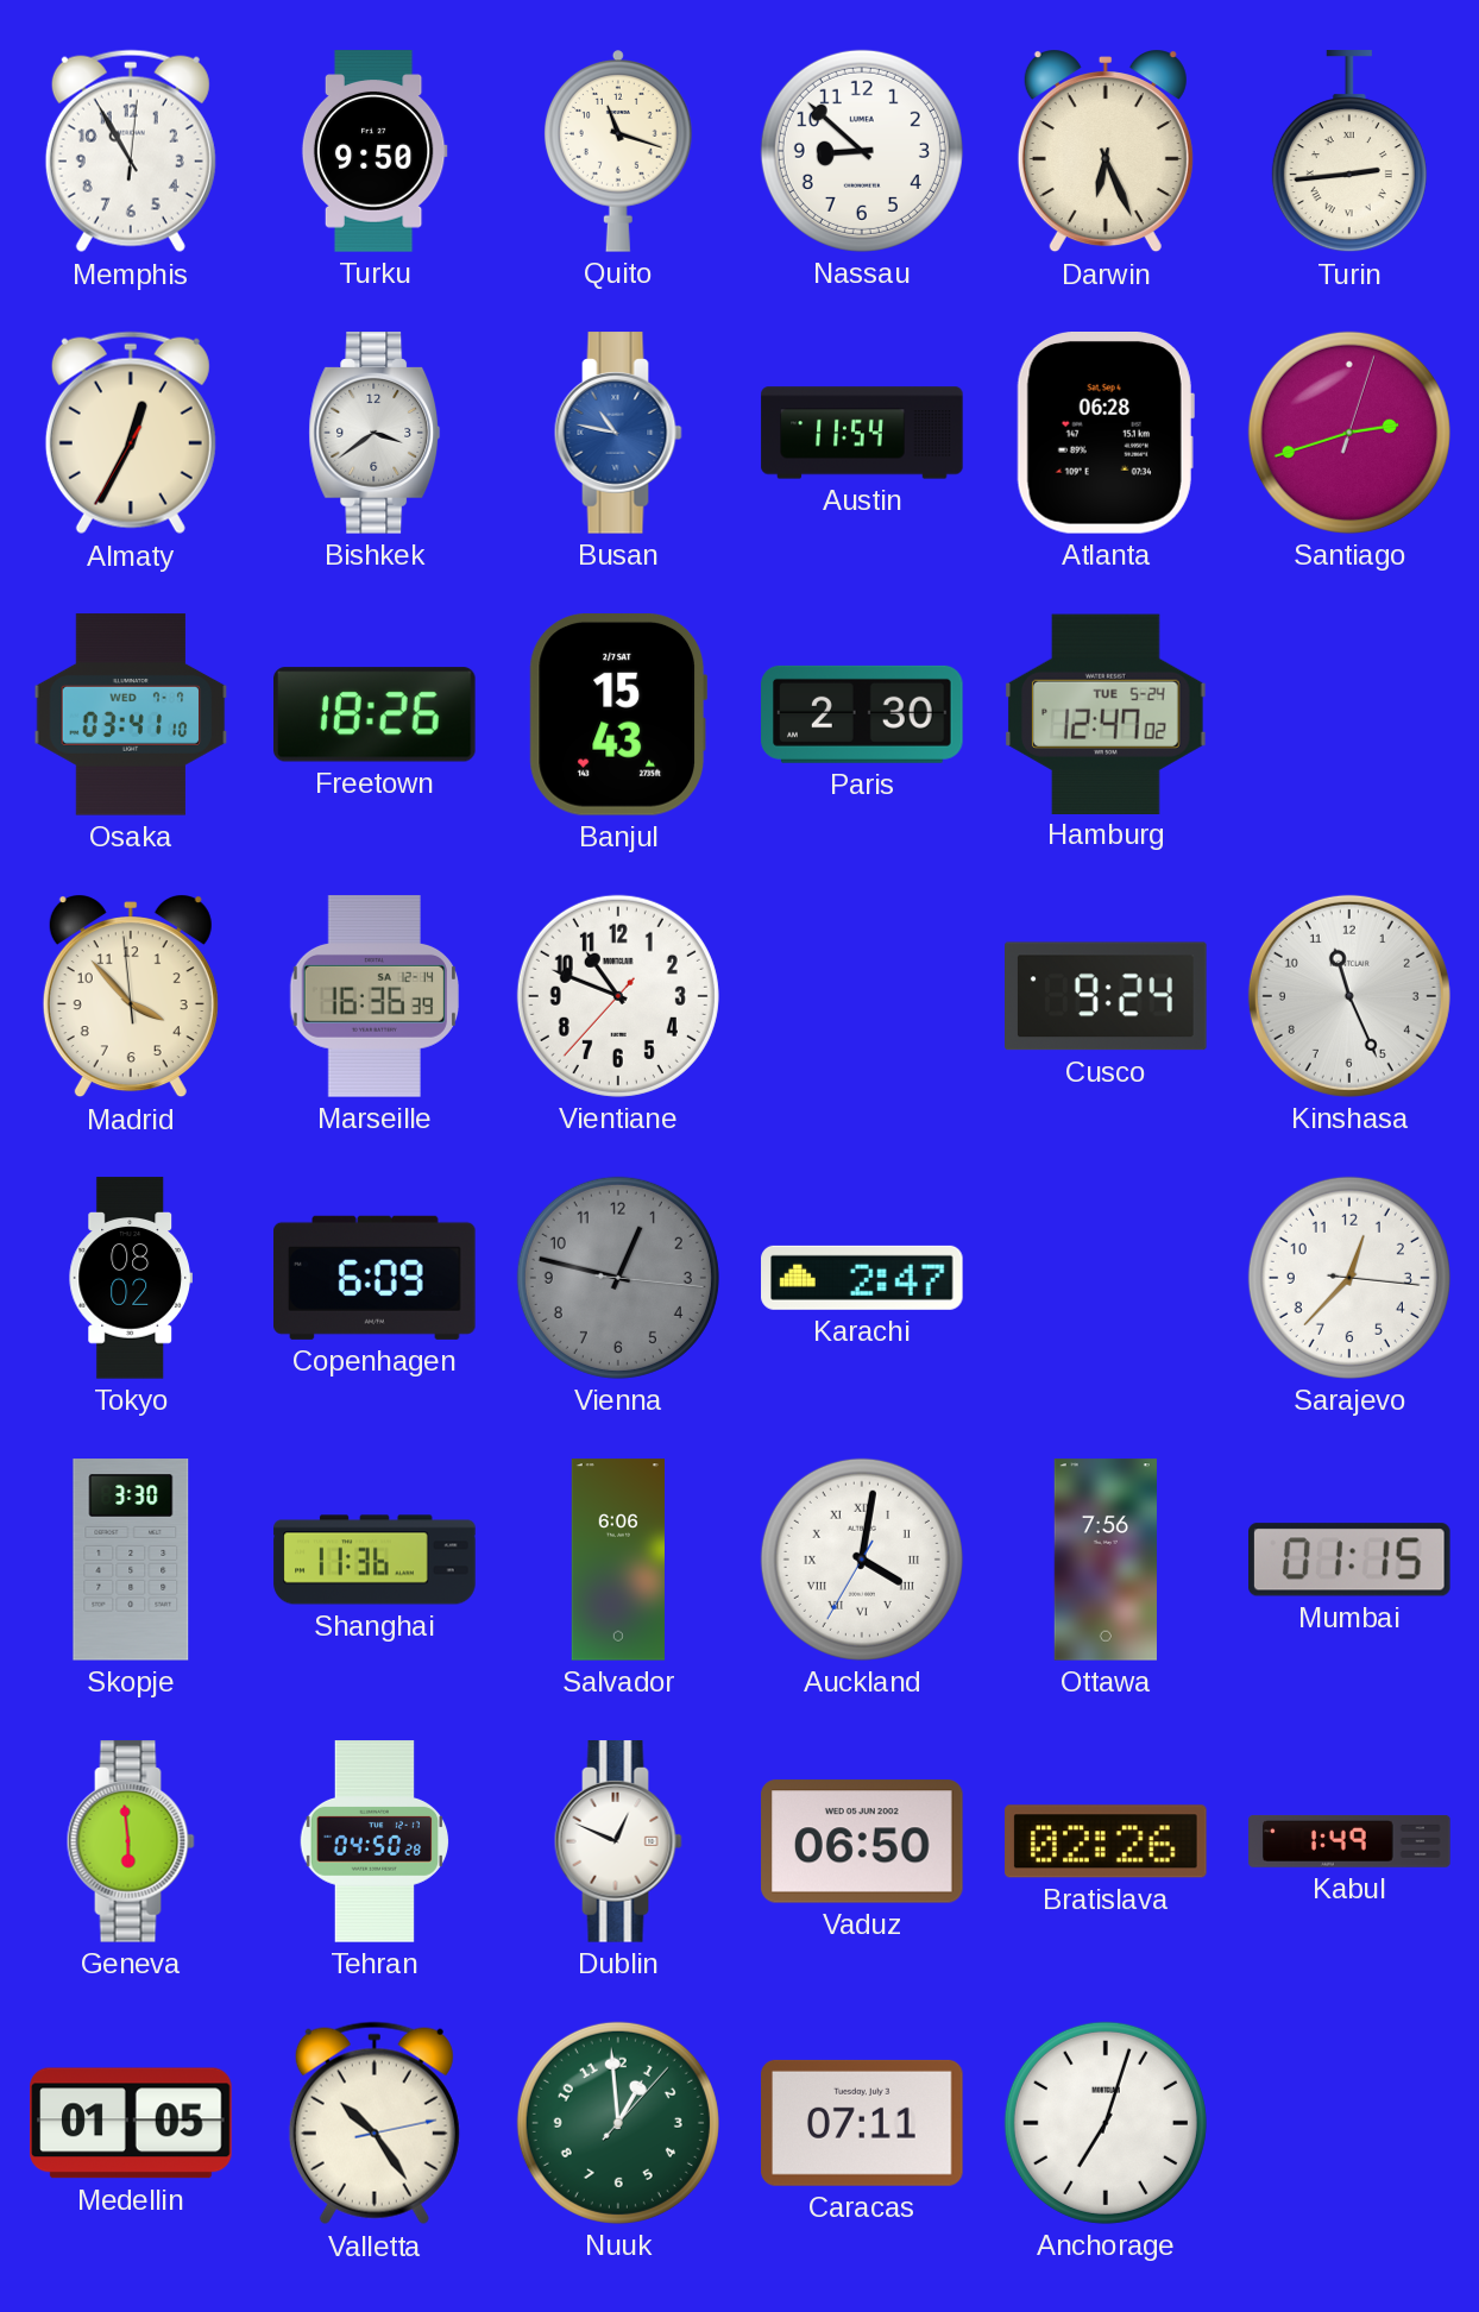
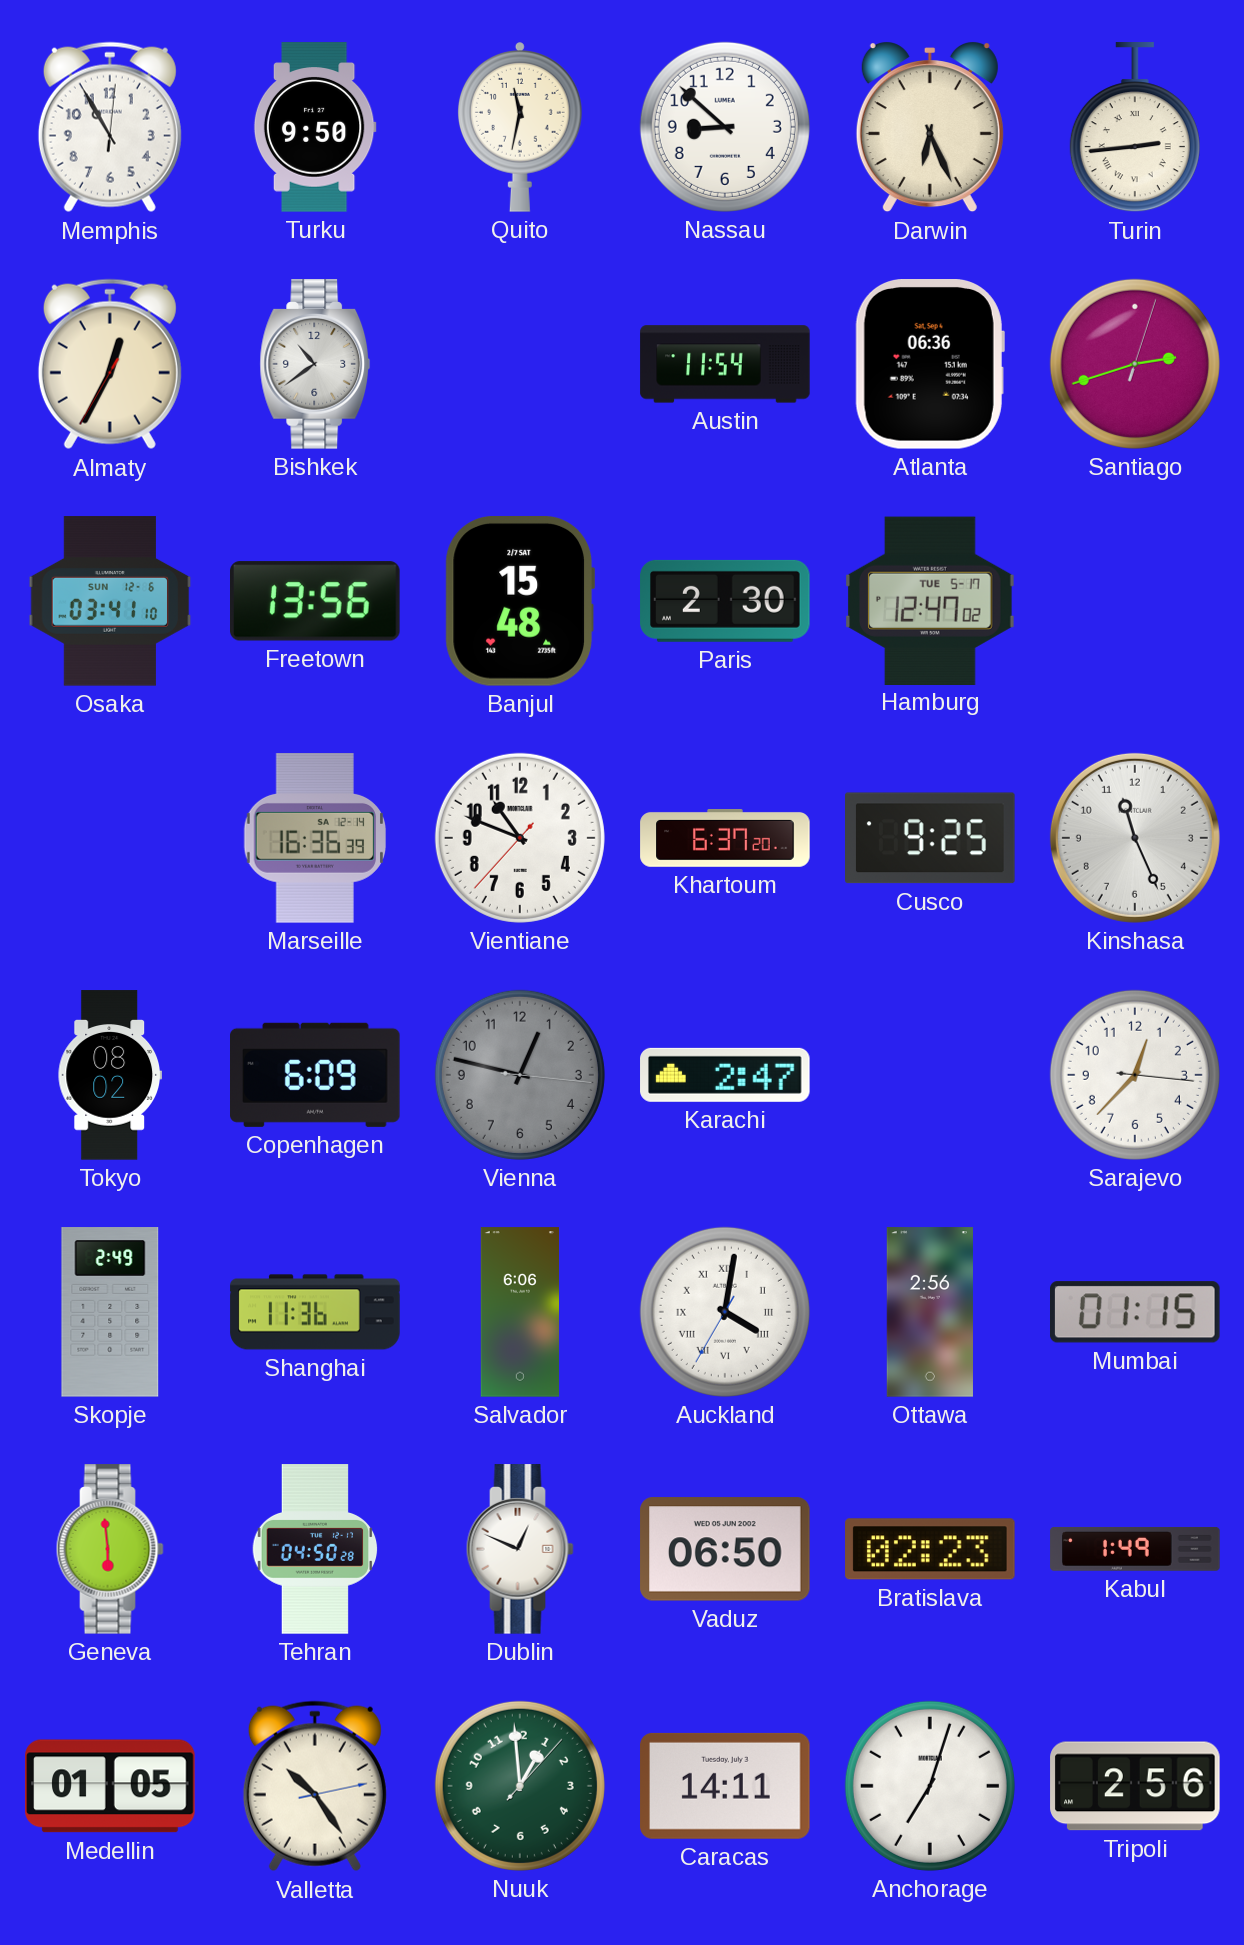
Quito: 11:18 -> 11:32 (521, 127)
Bishkek: 3:39 -> 10:39 (315, 364)
Busan: 10:47 -> none (618, 433)
Atlanta: 06:28 -> 06:36 (930, 365)
Osaka date: WED 7-7 -> SUN 12-6 (110, 601)
Freetown: 18:26 -> 13:56 (316, 601)
Banjul: 15:43 -> 15:48 (520, 602)
Hamburg date: TUE 5-24 -> TUE 5-17 (930, 600)
Madrid: 3:52 -> none (131, 996)
Khartoum: none -> 6:37 (725, 839)
Cusco: 9:24 -> 9:25 (931, 838)
Skopje: 3:30 -> 2:49 (110, 1312)
Ottawa: 7:56 -> 2:56 (930, 1312)
Bratislava: 02:26 -> 02:23 (930, 1549)
Caracas: 07:11 -> 14:11 (725, 1786)
Tripoli: none -> 2:56 (1135, 1786)
